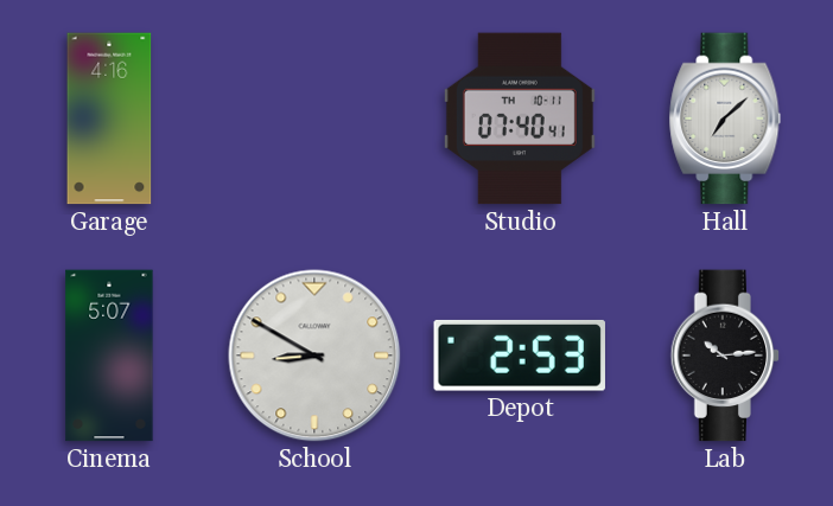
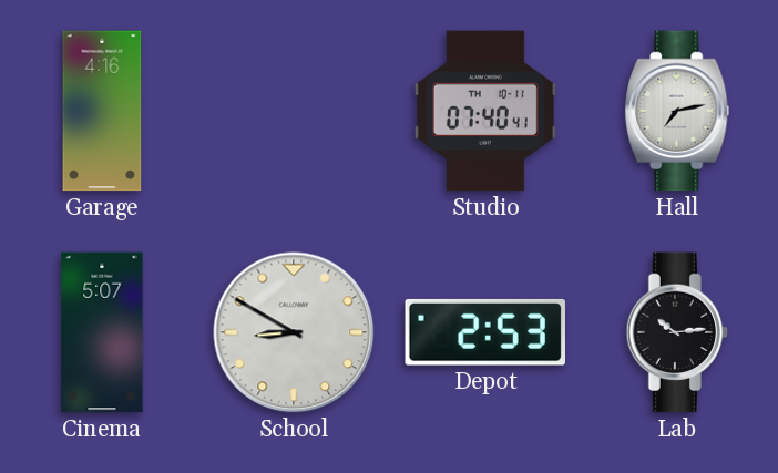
Hall: 7:08 -> 7:13 (677, 111)
